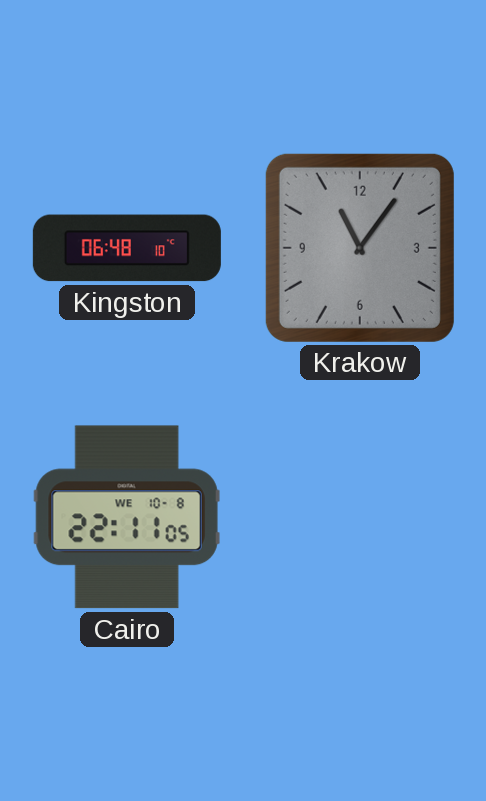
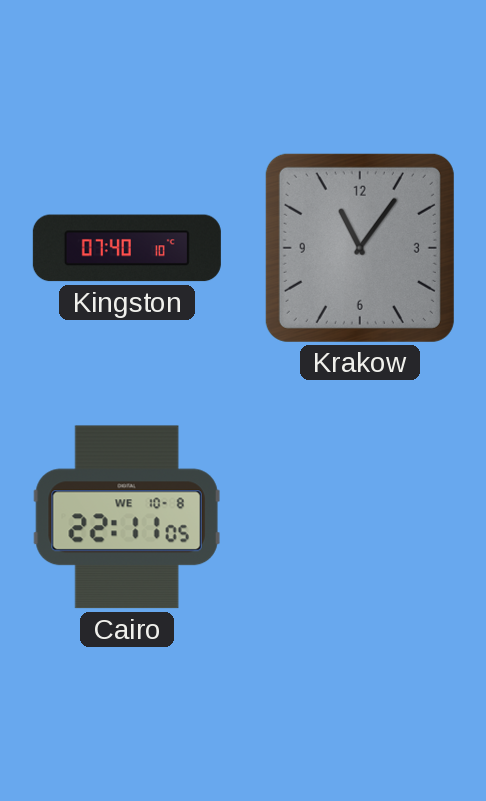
Kingston: 06:48 -> 07:40 (127, 248)
